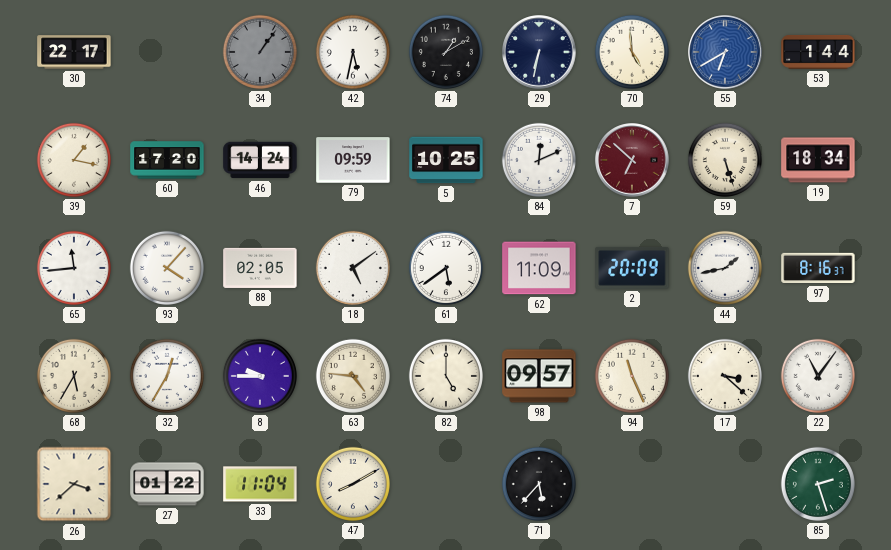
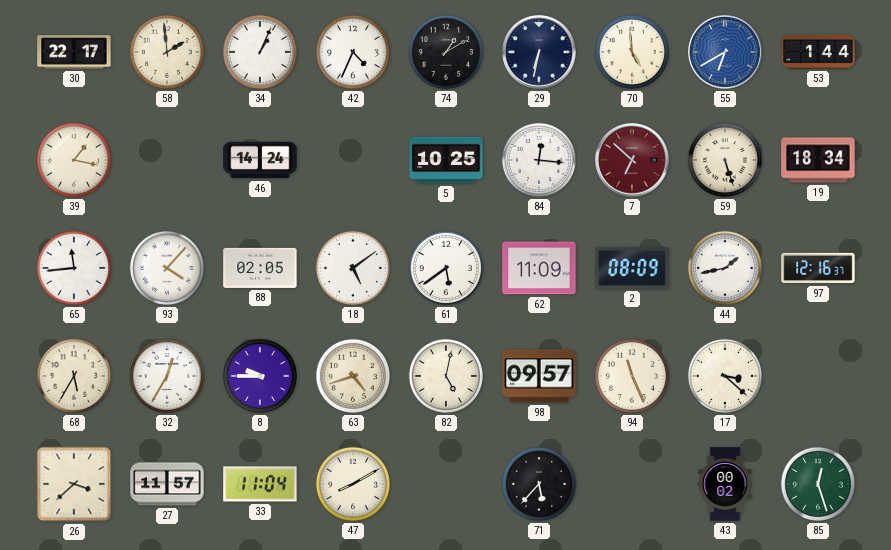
58: none -> 1:59 (167, 52)
34: 1:06 -> 1:04 (260, 52)
34 dial: grey -> white (260, 52)
42: 5:32 -> 4:34 (353, 52)
60: 17:20 -> none (167, 160)
79: 09:59 -> none (353, 160)
84: 12:11 -> 12:16 (539, 160)
2: 20:09 -> 08:09 (632, 268)
97: 8:16 -> 12:16 (818, 268)
63: 4:46 -> 4:42 (353, 376)
82: 5:00 -> 5:02 (446, 376)
22: 11:06 -> none (818, 376)
27: 01:22 -> 11:57 (167, 484)
43: none -> 00:02 (725, 484)
85: 2:27 -> 12:27 (818, 484)
